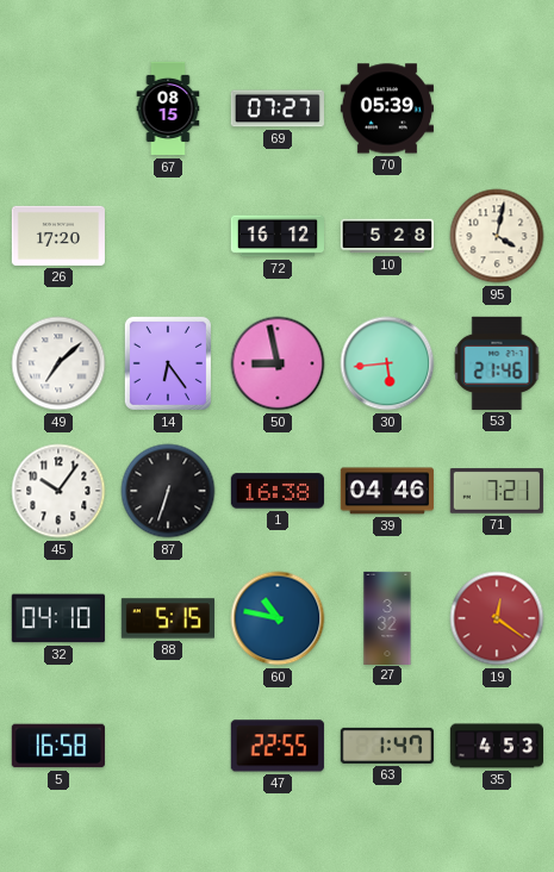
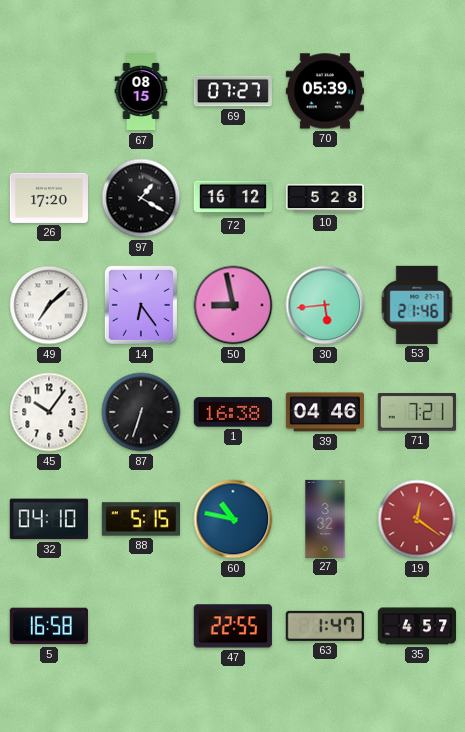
97: none -> 1:20 (141, 198)
95: 4:02 -> none (497, 236)
35: 4:53 -> 4:57 (416, 626)
